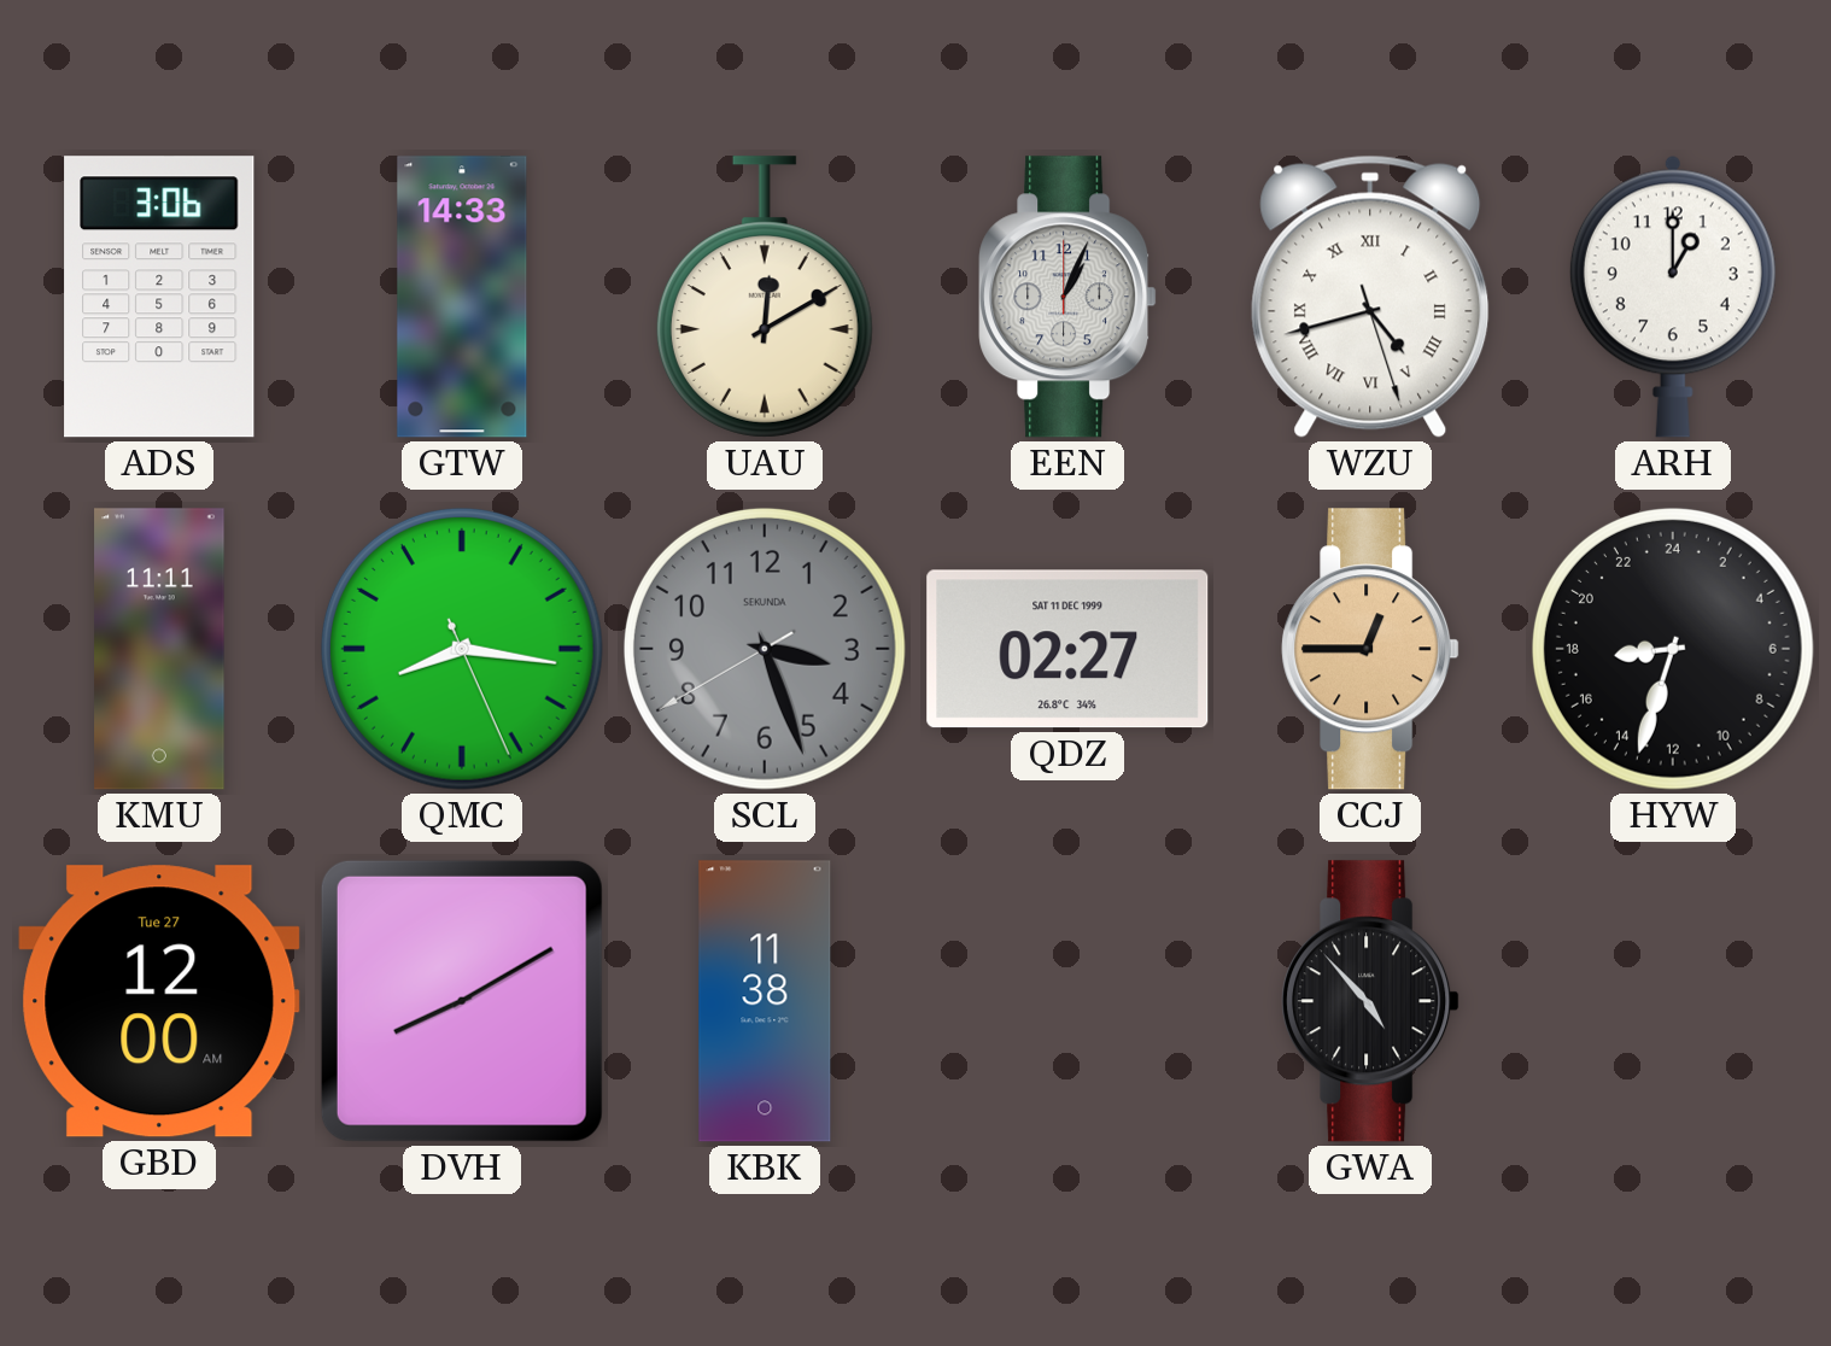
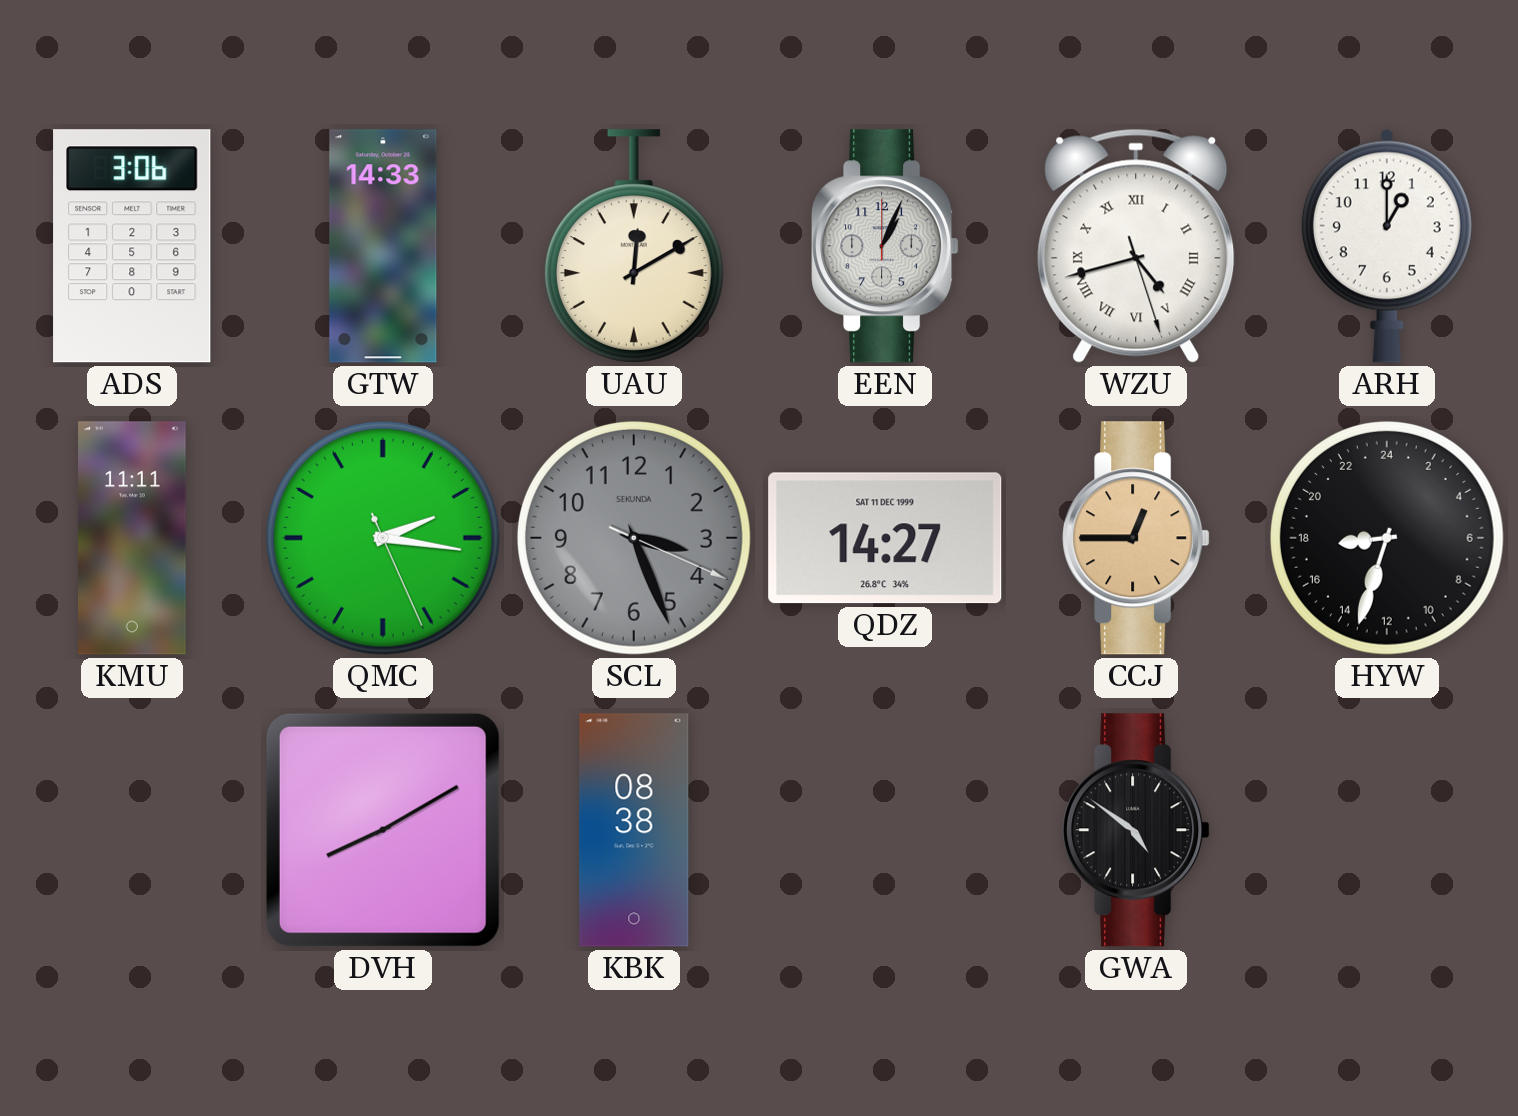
QMC: 8:16 -> 2:16 (383, 538)
SCL: 3:26:40 -> 3:26:19 (634, 538)
QDZ: 02:27 -> 14:27 (885, 538)
GBD: 12:00 -> none (159, 1001)
KBK: 11:38 -> 08:38 (634, 830)
GWA: 4:53 -> 4:51 (1136, 830)
